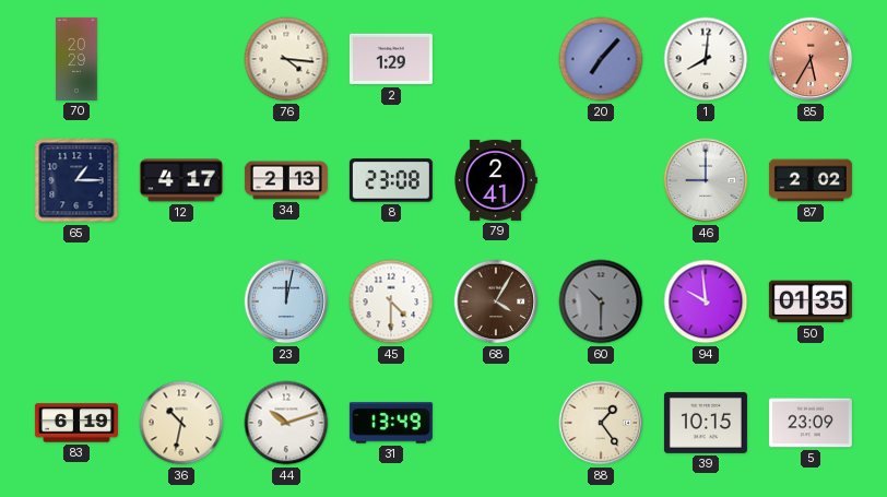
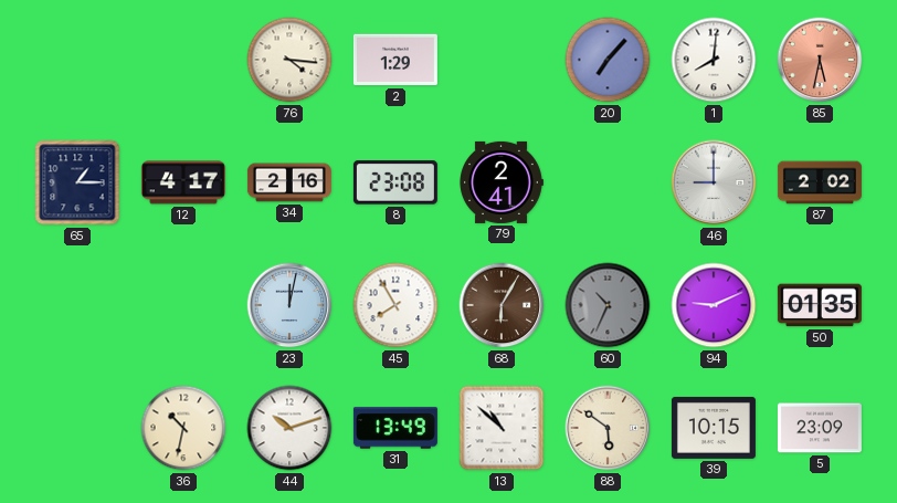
70: 20:29 -> none (76, 59)
85: 5:35 -> 5:32 (820, 60)
34: 2:13 -> 2:16 (289, 182)
45: 4:30 -> 7:55 (395, 305)
68: 4:05 -> 6:05 (502, 305)
60: 10:30 -> 10:34 (608, 305)
94: 9:59 -> 9:11 (714, 305)
83: 6:19 -> none (76, 423)
13: none -> 10:52 (502, 428)
88: 1:24 -> 5:51 (608, 428)
